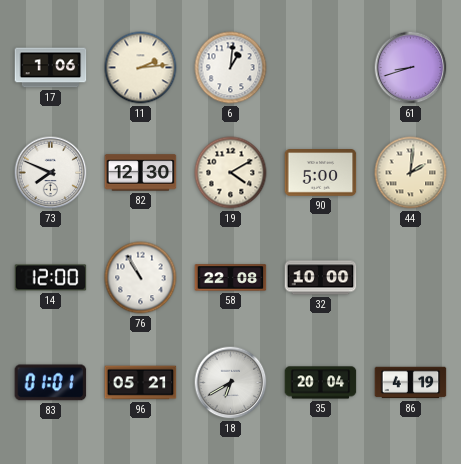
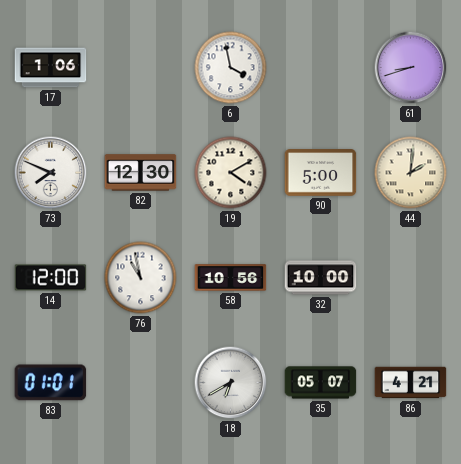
11: 2:14 -> none (141, 68)
6: 1:01 -> 3:58 (231, 68)
76: 10:55 -> 10:58 (141, 278)
58: 22:08 -> 10:56 (231, 278)
96: 05:21 -> none (141, 383)
35: 20:04 -> 05:07 (321, 383)
86: 4:19 -> 4:21 (411, 383)
